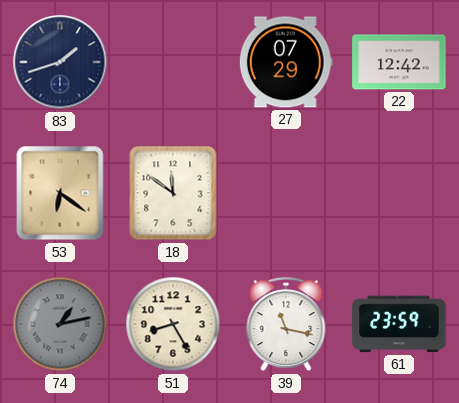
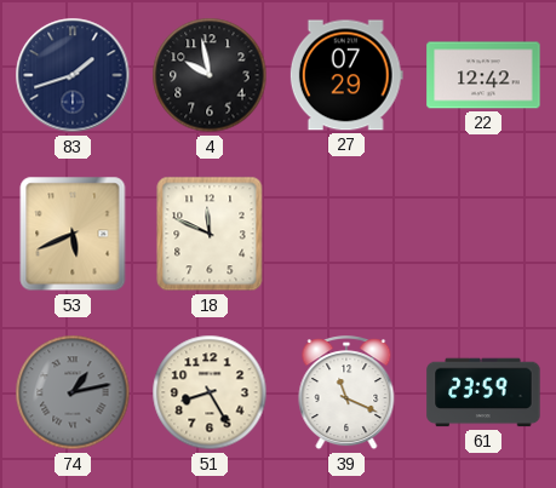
4: none -> 9:58 (210, 75)
53: 6:21 -> 5:41 (73, 234)
18: 11:51 -> 11:49 (210, 234)
39: 11:17 -> 11:19 (346, 394)
